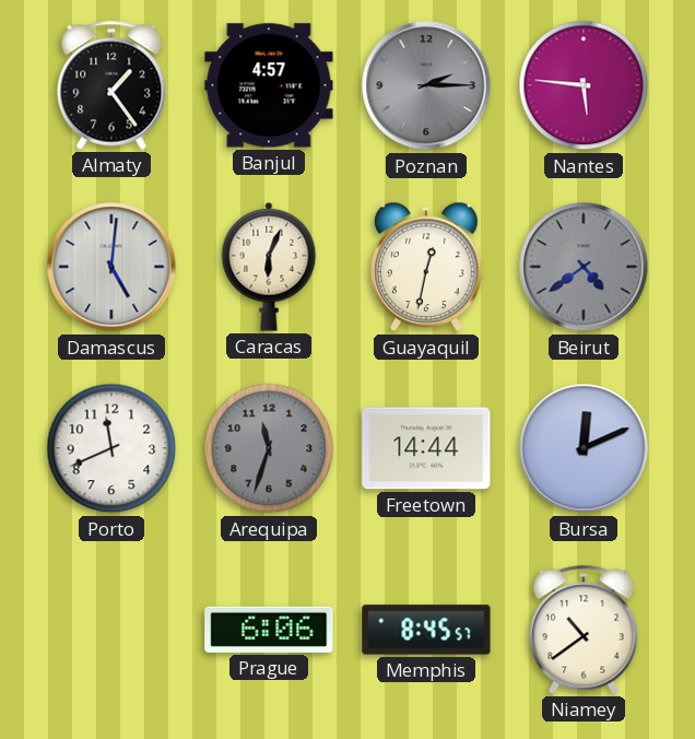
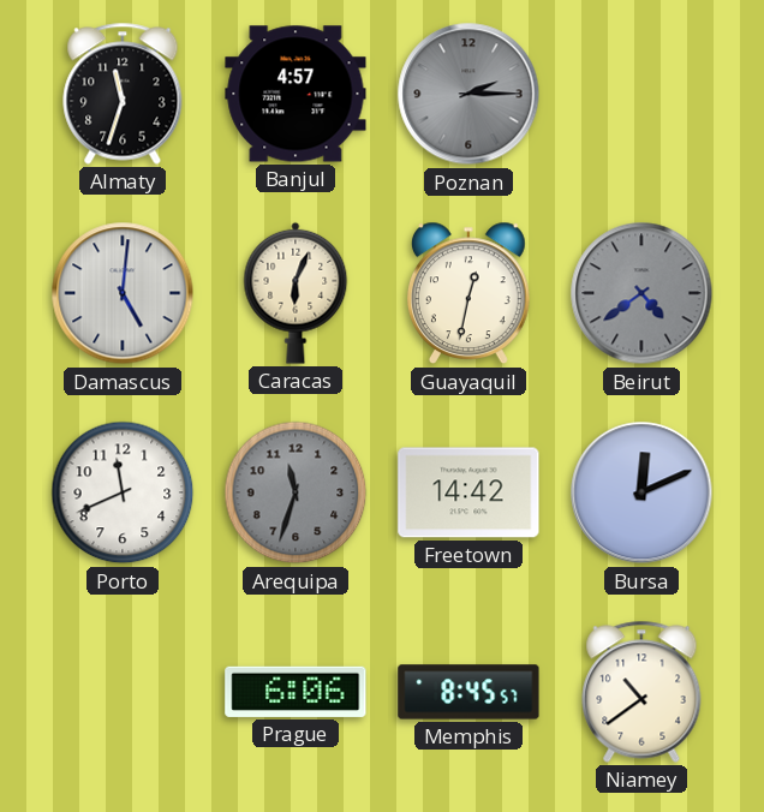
Almaty: 1:24 -> 11:33 (123, 94)
Nantes: 5:46 -> none (584, 85)
Freetown: 14:44 -> 14:42 (468, 492)
